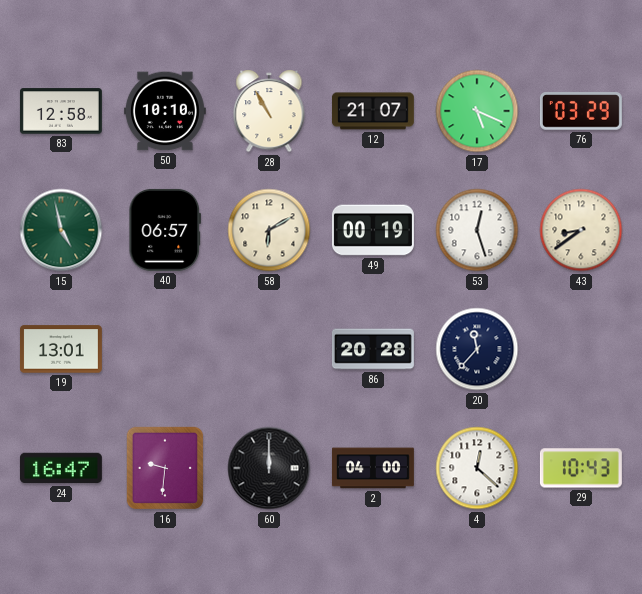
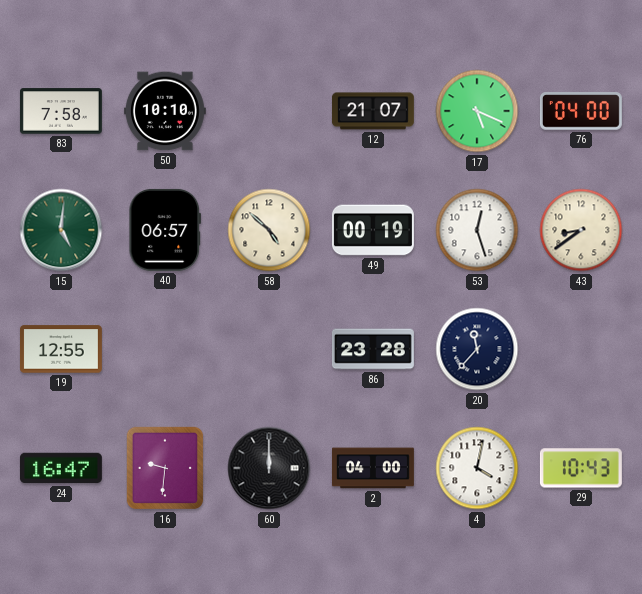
83: 12:58 -> 7:58 (61, 111)
28: 10:55 -> none (269, 111)
76: 03:29 -> 04:00 (581, 111)
15: 4:58 -> 5:01 (61, 230)
58: 6:10 -> 4:52 (269, 230)
19: 13:01 -> 12:55 (61, 349)
86: 20:28 -> 23:28 (373, 349)
4: 12:22 -> 4:02 (477, 468)
